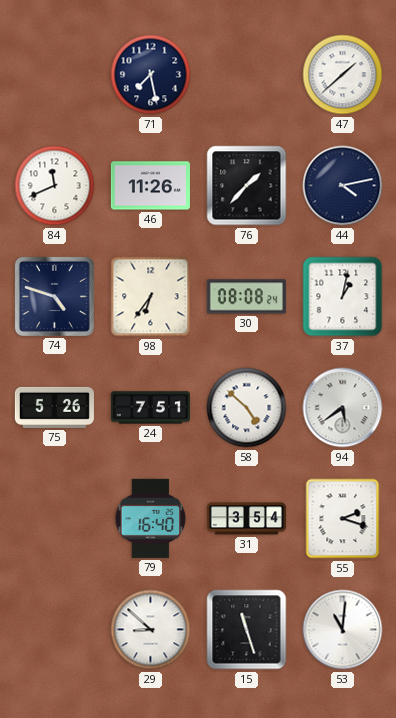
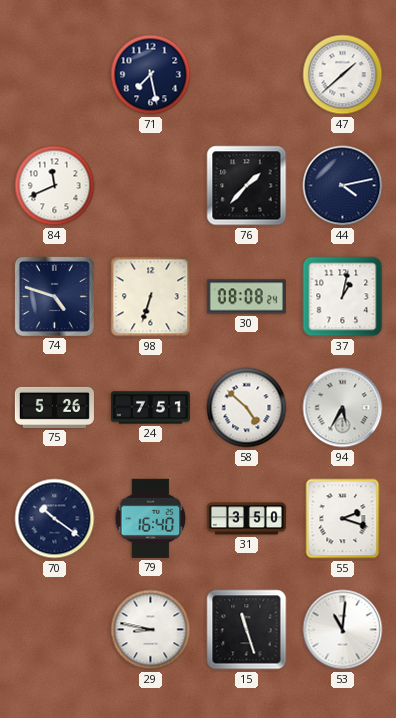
46: 11:26 -> none (150, 186)
98: 6:36 -> 6:33 (151, 297)
94: 5:39 -> 5:35 (343, 408)
70: none -> 10:21 (55, 519)
31: 3:54 -> 3:50 (246, 519)
29: 8:52 -> 8:47 (151, 630)
